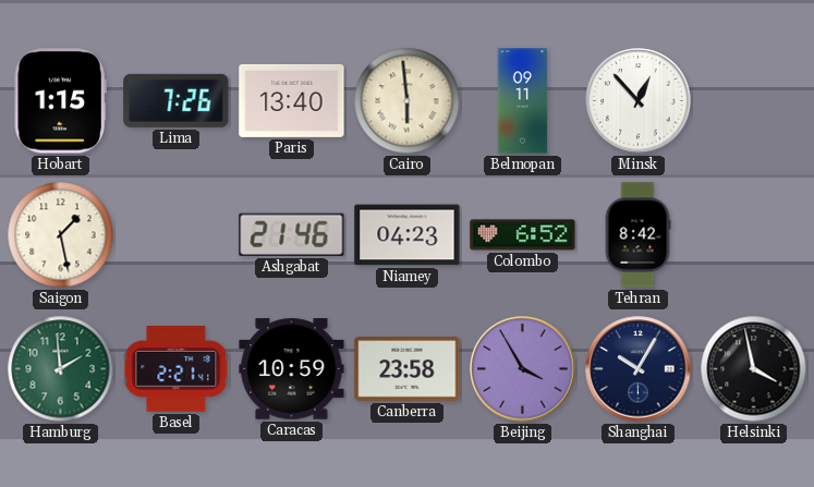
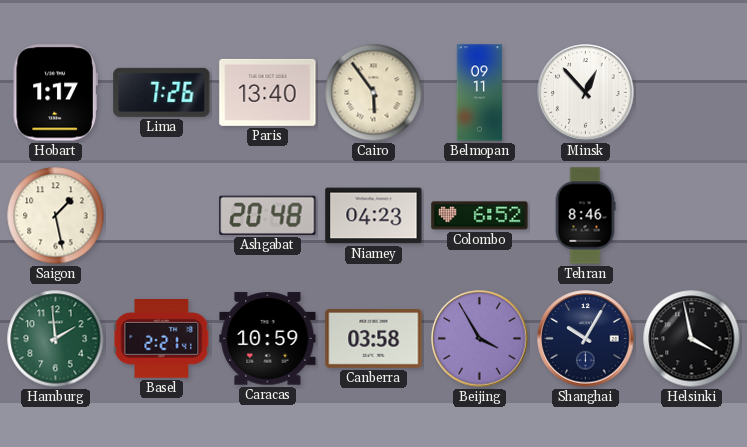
Hobart: 1:15 -> 1:17 (55, 93)
Cairo: 5:59 -> 5:54 (374, 93)
Ashgabat: 21:46 -> 20:48 (268, 215)
Tehran: 8:42 -> 8:46 (585, 216)
Canberra: 23:58 -> 03:58 (374, 339)
